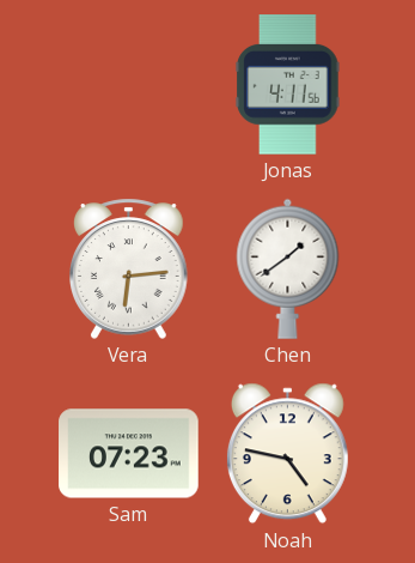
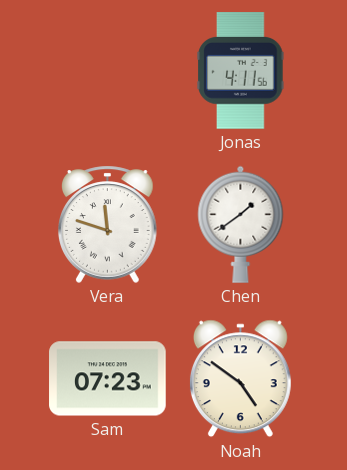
Vera: 6:14 -> 11:48 (108, 224)
Noah: 4:47 -> 4:51 (240, 379)
